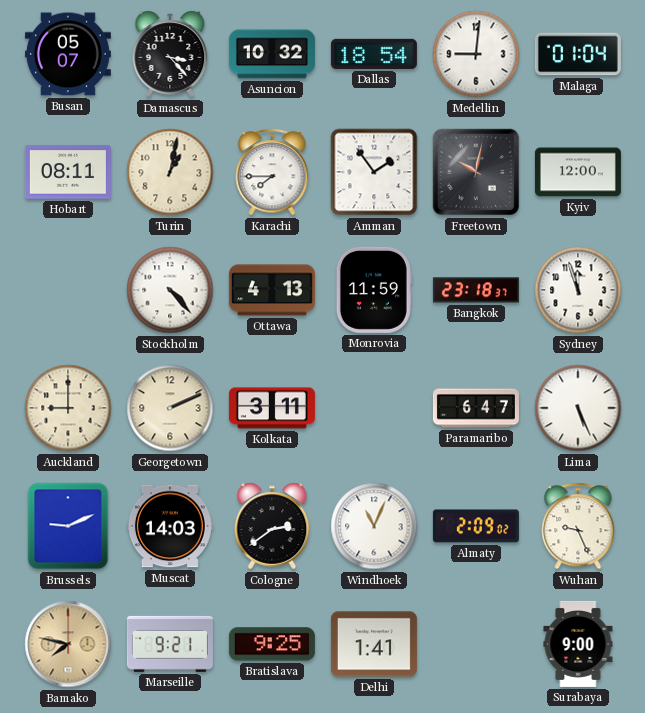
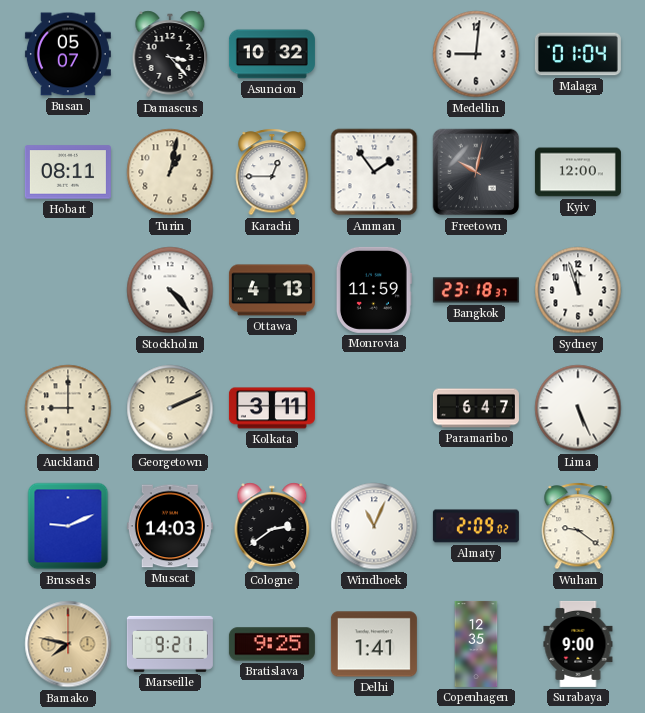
Dallas: 18:54 -> none (374, 54)
Karachi: 7:45 -> 12:45 (272, 172)
Wuhan: 9:26 -> 9:21 (578, 526)
Copenhagen: none -> 12:35 (476, 644)
